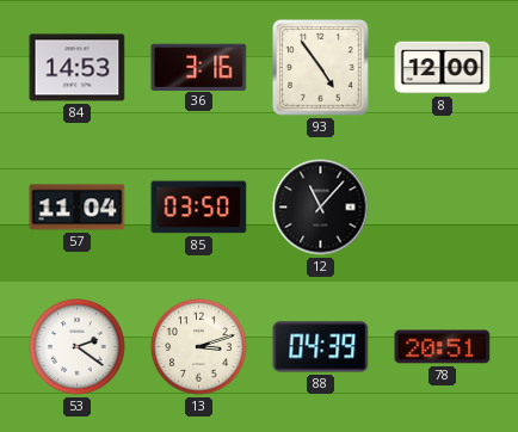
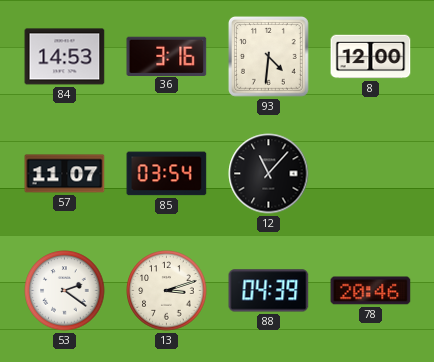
93: 4:54 -> 4:31 (268, 56)
57: 11:04 -> 11:07 (65, 174)
85: 03:50 -> 03:54 (167, 174)
78: 20:51 -> 20:46 (371, 291)
